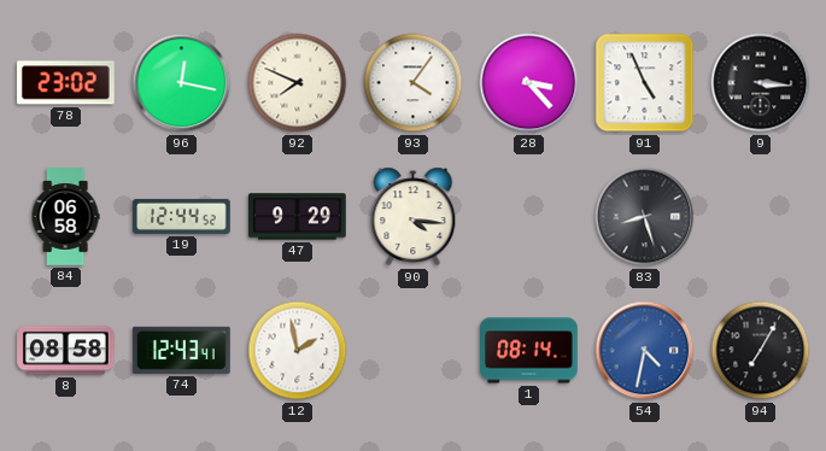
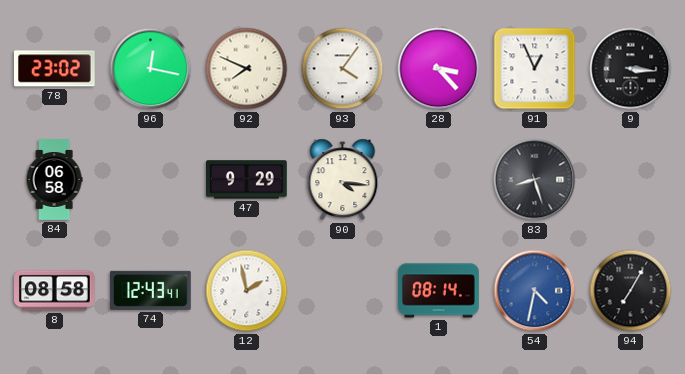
91: 4:56 -> 12:56 (535, 69)
19: 12:44 -> none (182, 216)
